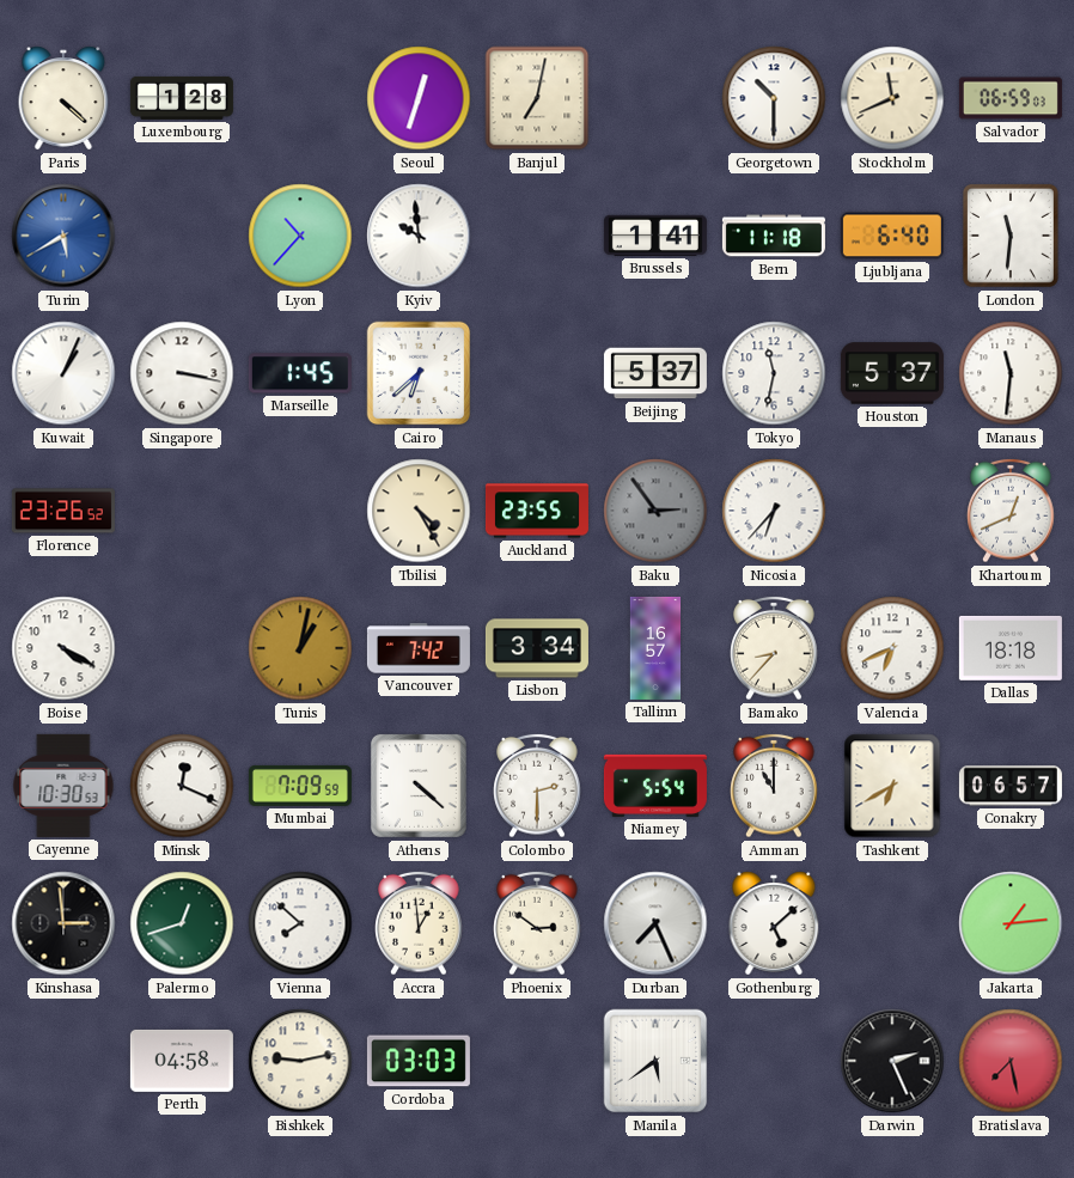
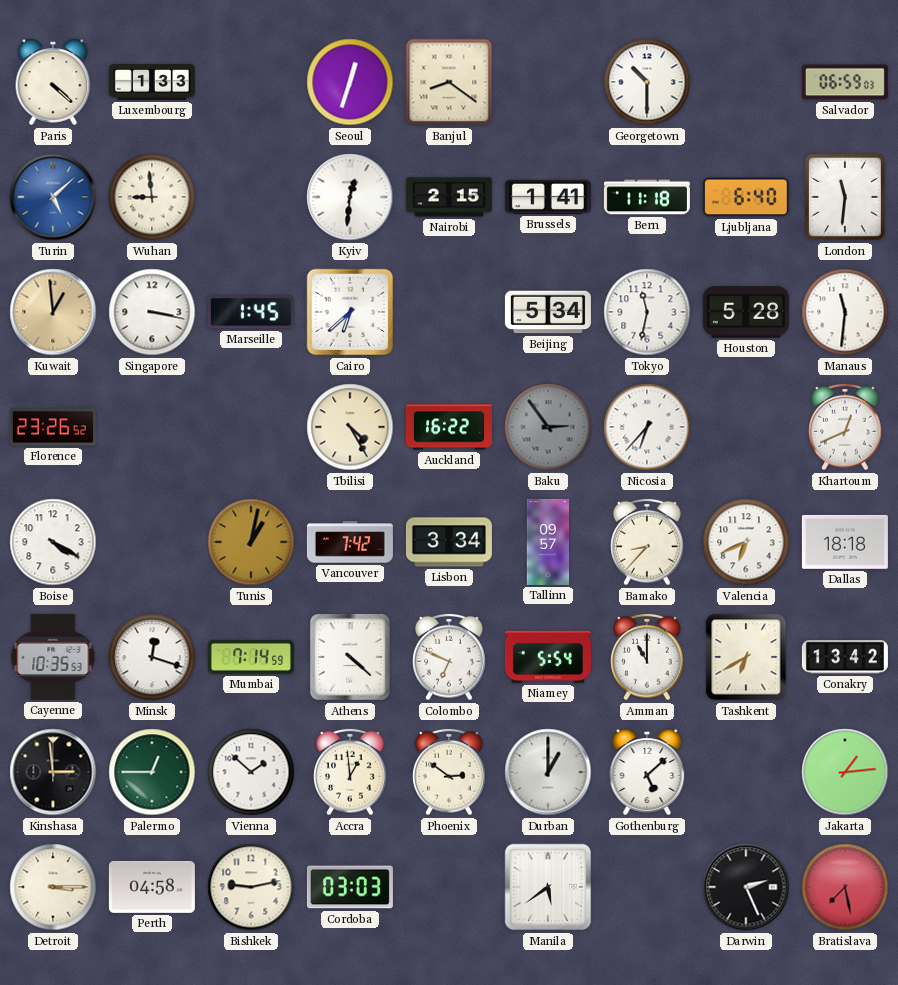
Luxembourg: 1:28 -> 1:33 (152, 82)
Banjul: 7:02 -> 8:21 (449, 82)
Stockholm: 11:41 -> none (892, 98)
Turin: 5:40 -> 5:08 (53, 197)
Wuhan: none -> 8:59 (152, 197)
Lyon: 10:37 -> none (300, 236)
Kyiv: 9:59 -> 12:31 (350, 197)
Nairobi: none -> 2:15 (449, 197)
Kuwait: 1:04 -> 12:59 (53, 312)
Kuwait dial: white -> champagne (53, 312)
Beijing: 5:37 -> 5:34 (548, 312)
Houston: 5:37 -> 5:28 (746, 312)
Auckland: 23:55 -> 16:22 (449, 427)
Tallinn: 16:57 -> 09:57 (548, 542)
Cayenne: 10:30 -> 10:35 (53, 657)
Minsk: 12:19 -> 12:18 (152, 657)
Mumbai: 7:09 -> 7:14 (251, 657)
Colombo: 2:30 -> 6:49 (449, 657)
Conakry: 06:57 -> 13:42 (845, 657)
Palermo: 12:42 -> 12:45 (152, 772)
Vienna: 7:52 -> 1:52 (251, 772)
Durban: 7:26 -> 1:00 (548, 772)
Detroit: none -> 3:15 (53, 887)
